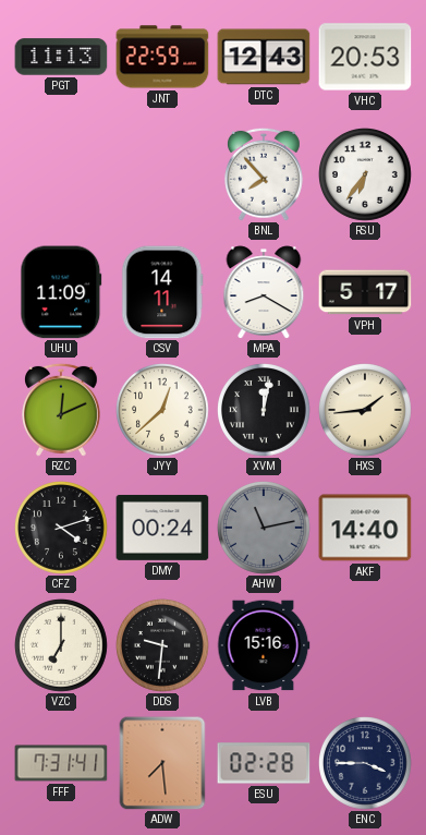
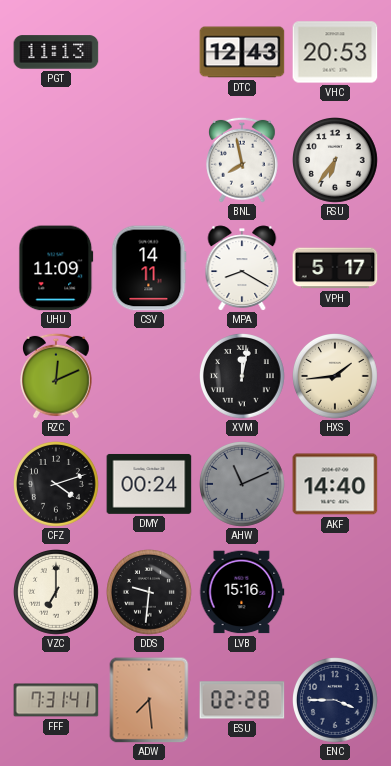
JNT: 22:59 -> none (162, 57)
BNL: 7:53 -> 7:58 (243, 160)
JYY: 12:38 -> none (163, 411)
AHW: 11:13 -> 11:11 (243, 485)
